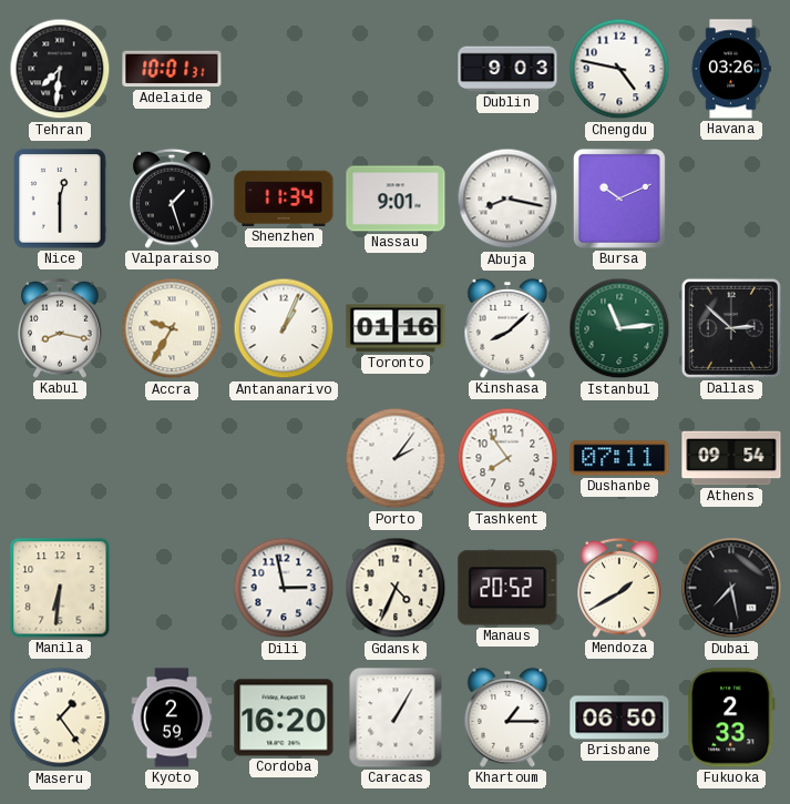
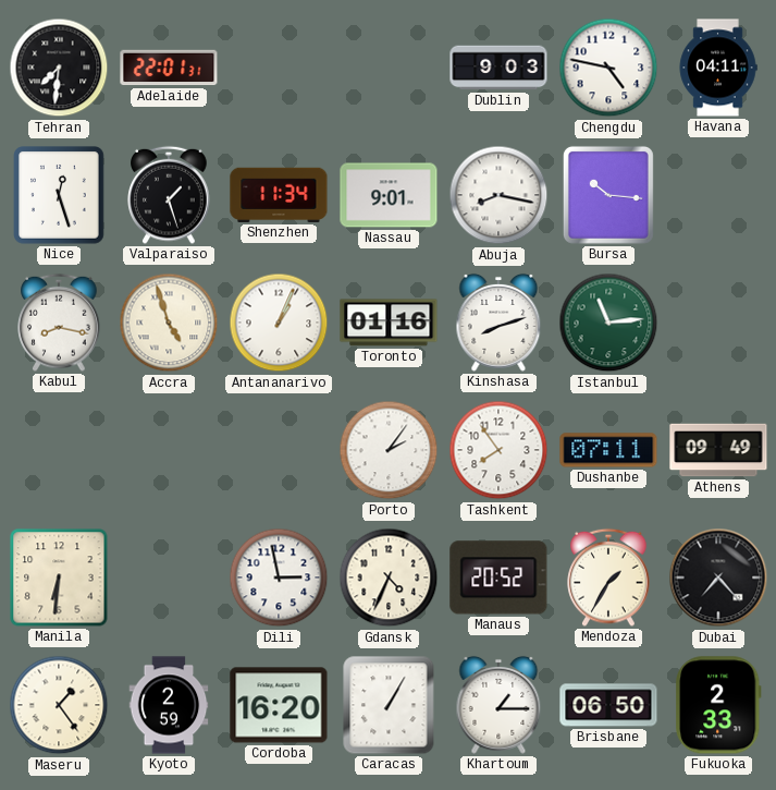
Adelaide: 10:01 -> 22:01 (169, 68)
Havana: 03:26 -> 04:11 (718, 68)
Nice: 12:30 -> 12:27 (60, 196)
Bursa: 10:11 -> 10:16 (608, 195)
Accra: 9:35 -> 4:57 (169, 323)
Kinshasa: 8:08 -> 8:12 (498, 323)
Dallas: 2:52 -> none (731, 328)
Athens: 09:54 -> 09:49 (718, 450)
Mendoza: 1:40 -> 1:35 (608, 578)
Dubai: 7:28 -> 7:23 (718, 578)
